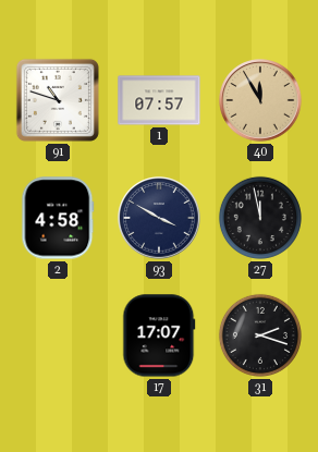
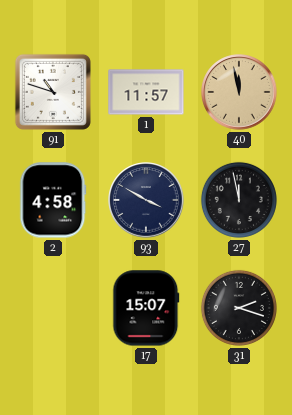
1: 07:57 -> 11:57 (146, 92)
40: 11:55 -> 11:58 (239, 92)
17: 17:07 -> 15:07 (146, 308)
